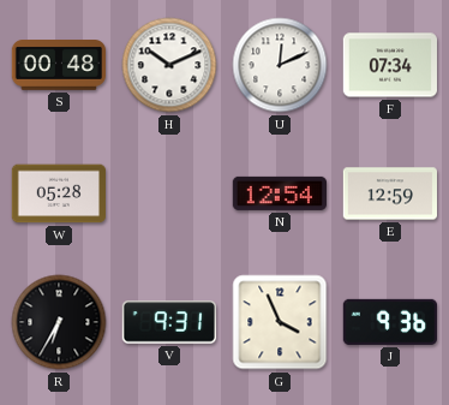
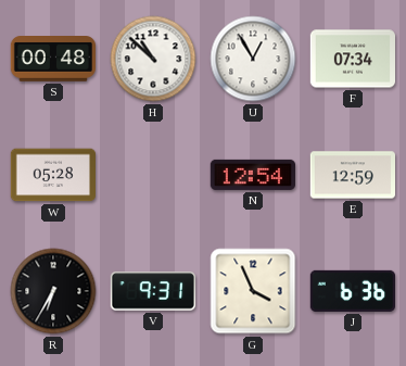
H: 10:11 -> 10:52 (153, 59)
U: 12:11 -> 12:55 (253, 59)
J: 9:36 -> 6:36 (352, 291)
